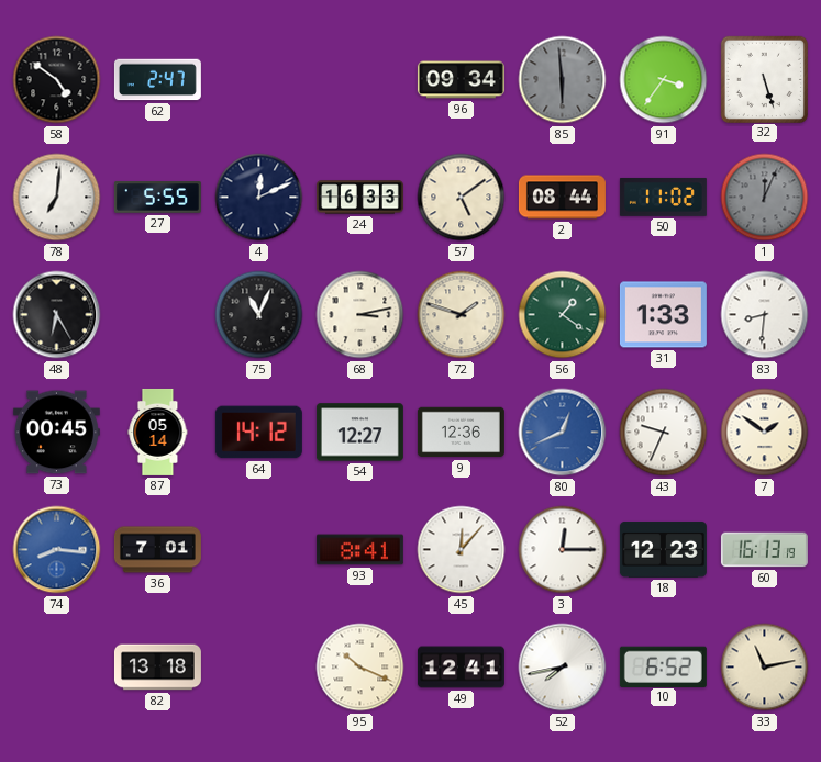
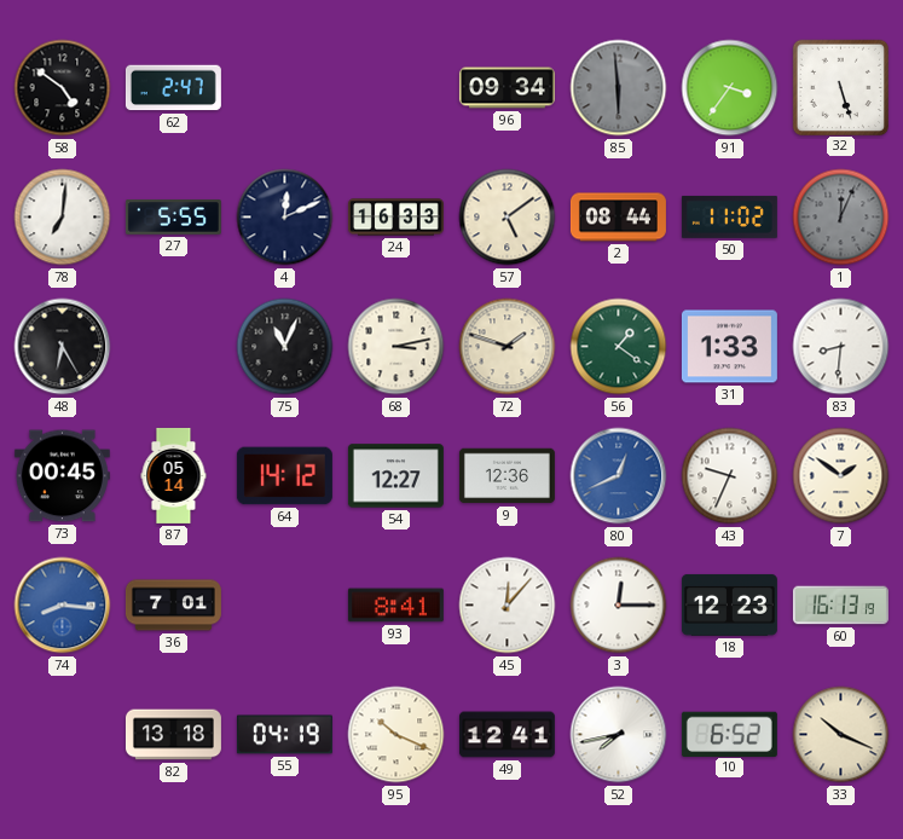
55: none -> 04:19 (284, 735)
33: 11:13 -> 10:19 (841, 735)
